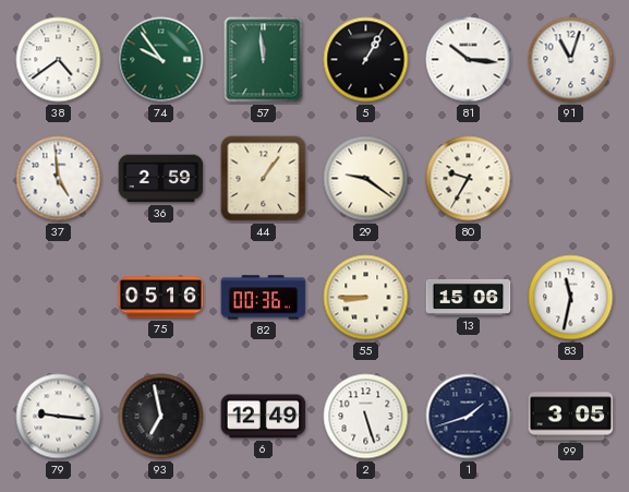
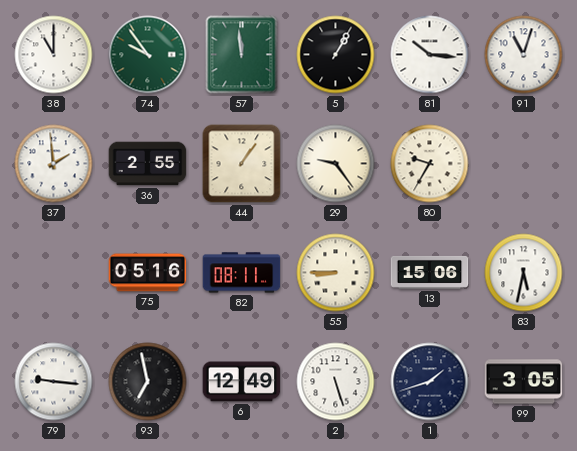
38: 4:39 -> 11:00 (54, 55)
37: 4:59 -> 1:59 (54, 164)
36: 2:59 -> 2:55 (148, 164)
29: 9:21 -> 9:24 (336, 164)
82: 00:36 -> 08:11 (242, 273)
83: 11:32 -> 5:32 (524, 273)
